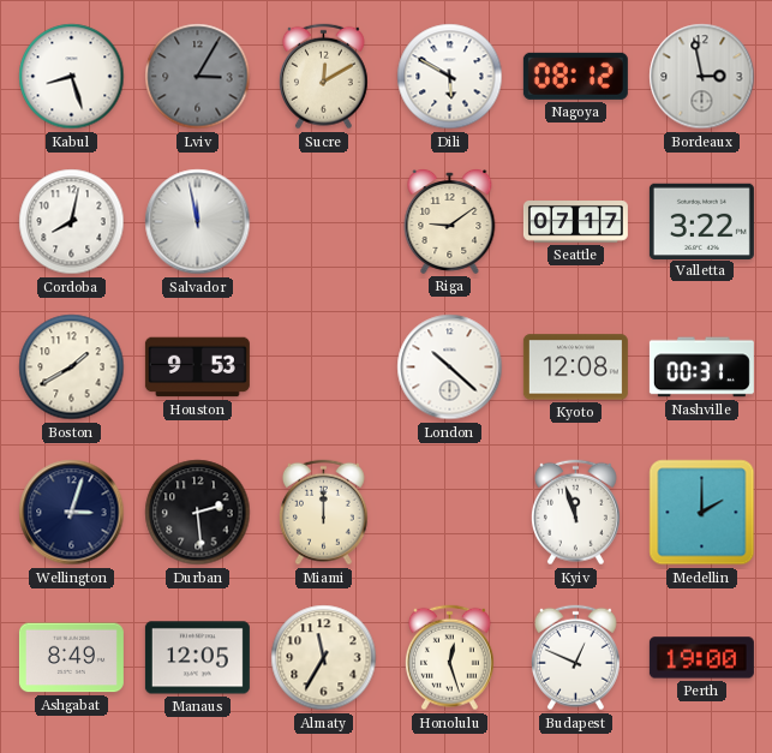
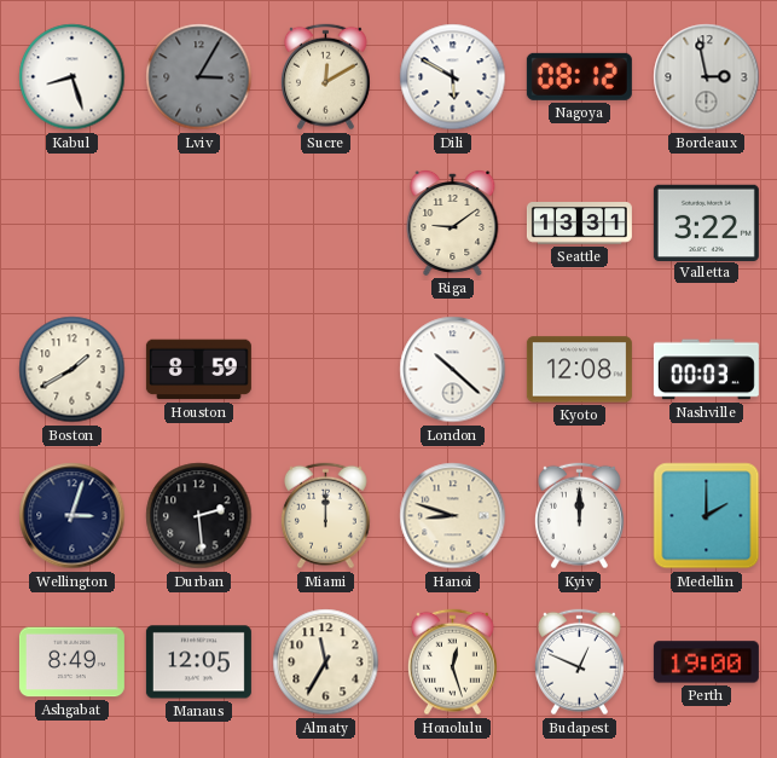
Cordoba: 8:02 -> none (72, 222)
Salvador: 11:58 -> none (198, 222)
Seattle: 07:17 -> 13:31 (579, 224)
Houston: 9:53 -> 8:59 (198, 370)
Nashville: 00:31 -> 00:03 (706, 370)
Hanoi: none -> 8:48 (453, 516)
Kyiv: 11:57 -> 12:00 (579, 516)
